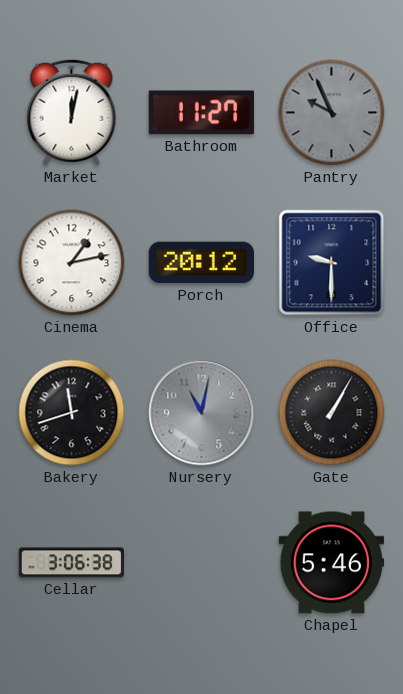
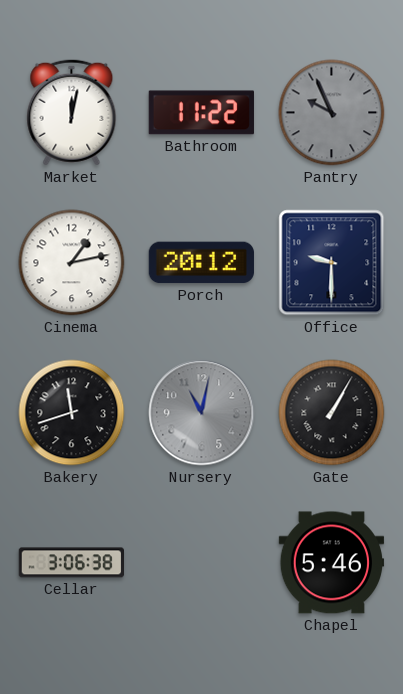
Bathroom: 11:27 -> 11:22 (201, 113)
